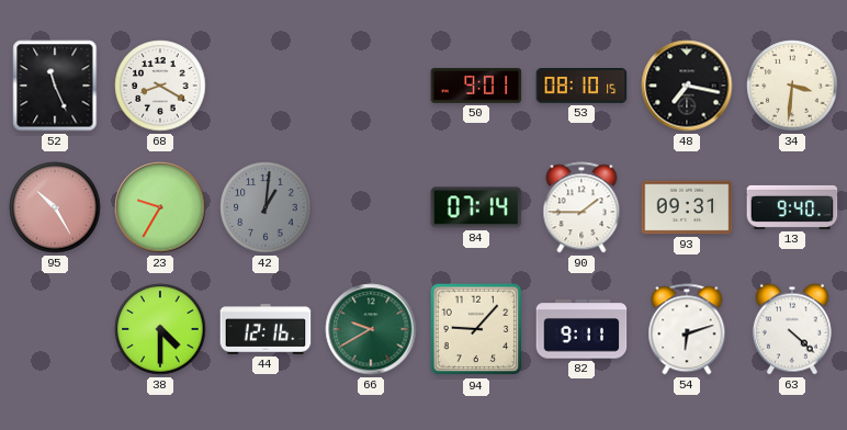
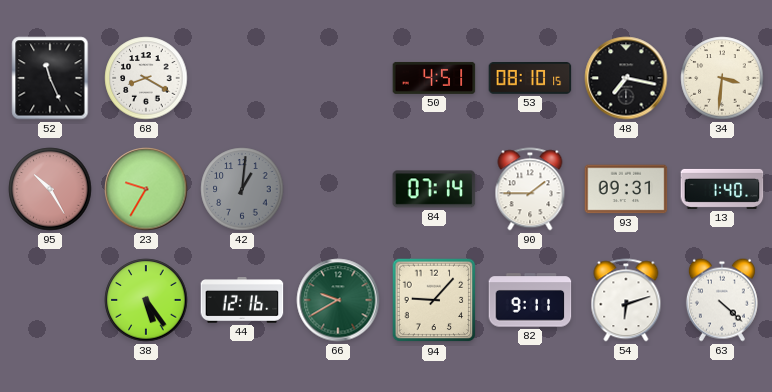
50: 9:01 -> 4:51 (434, 78)
13: 9:40 -> 1:40 (722, 189)
38: 4:30 -> 5:24 (146, 300)
